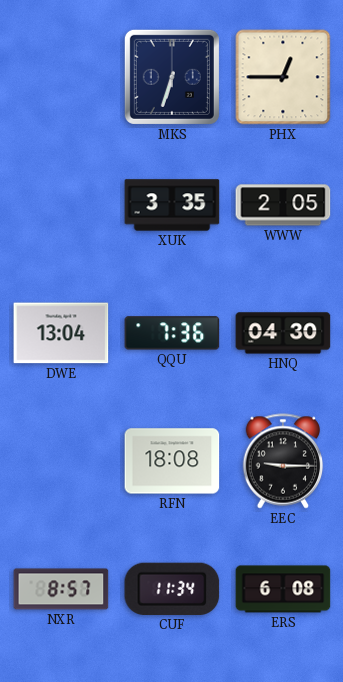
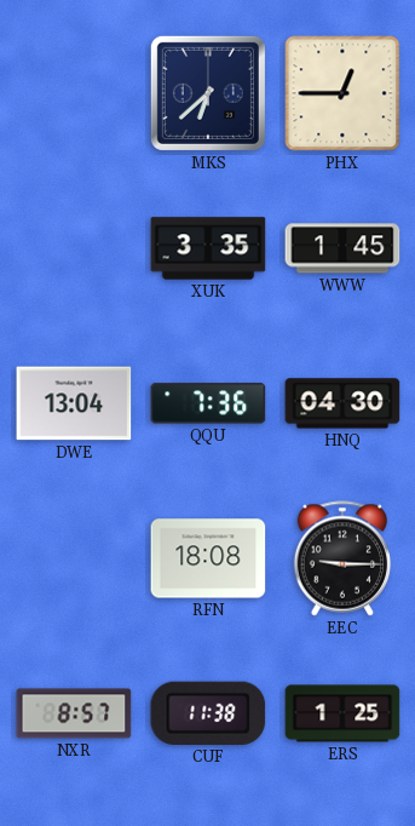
MKS: 6:33 -> 6:38 (208, 93)
WWW: 2:05 -> 1:45 (342, 248)
CUF: 11:34 -> 11:38 (208, 713)
ERS: 6:08 -> 1:25 (342, 713)
